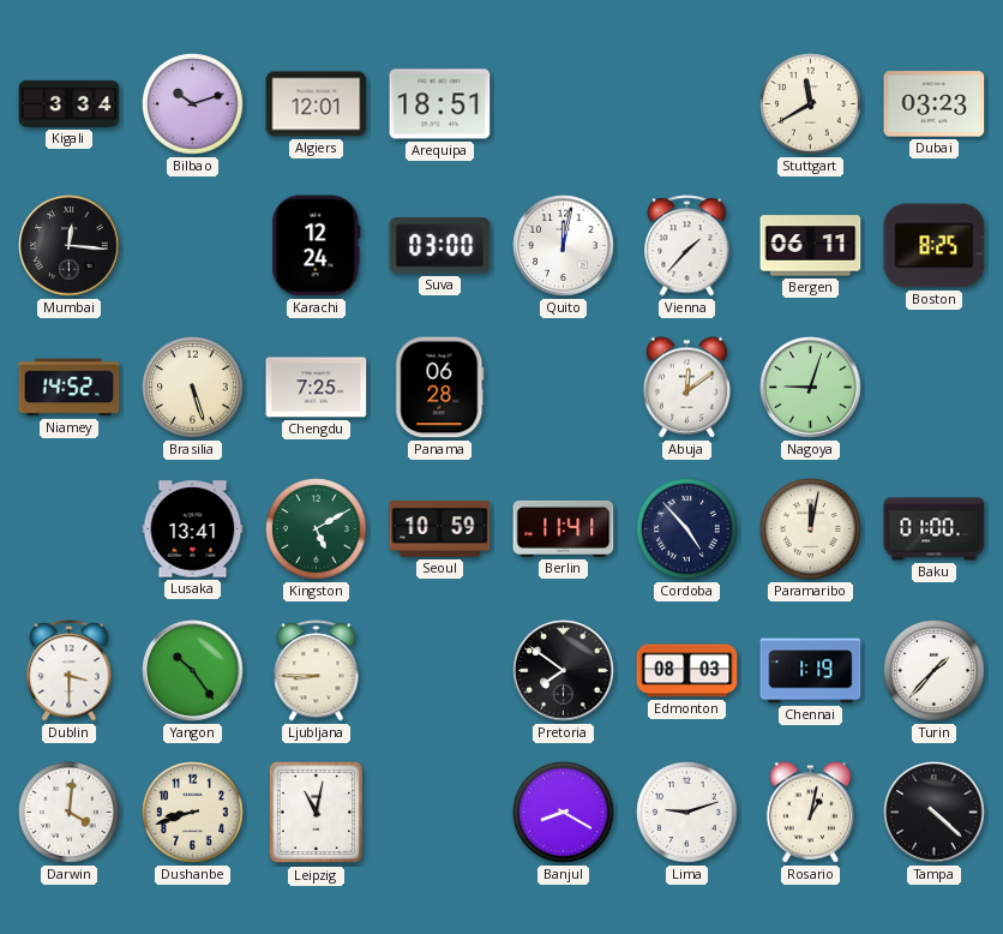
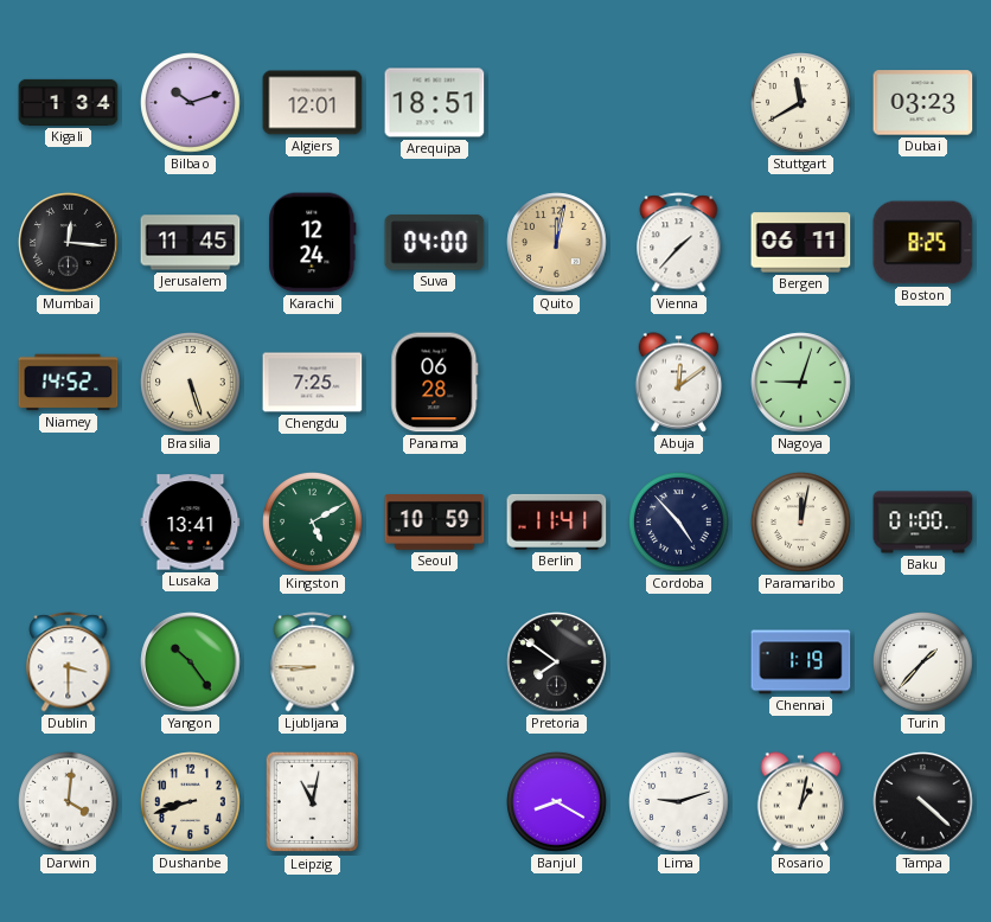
Kigali: 3:34 -> 1:34 (69, 102)
Jerusalem: none -> 11:45 (191, 243)
Suva: 03:00 -> 04:00 (435, 243)
Quito dial: white -> champagne (557, 243)
Edmonton: 08:03 -> none (687, 671)
